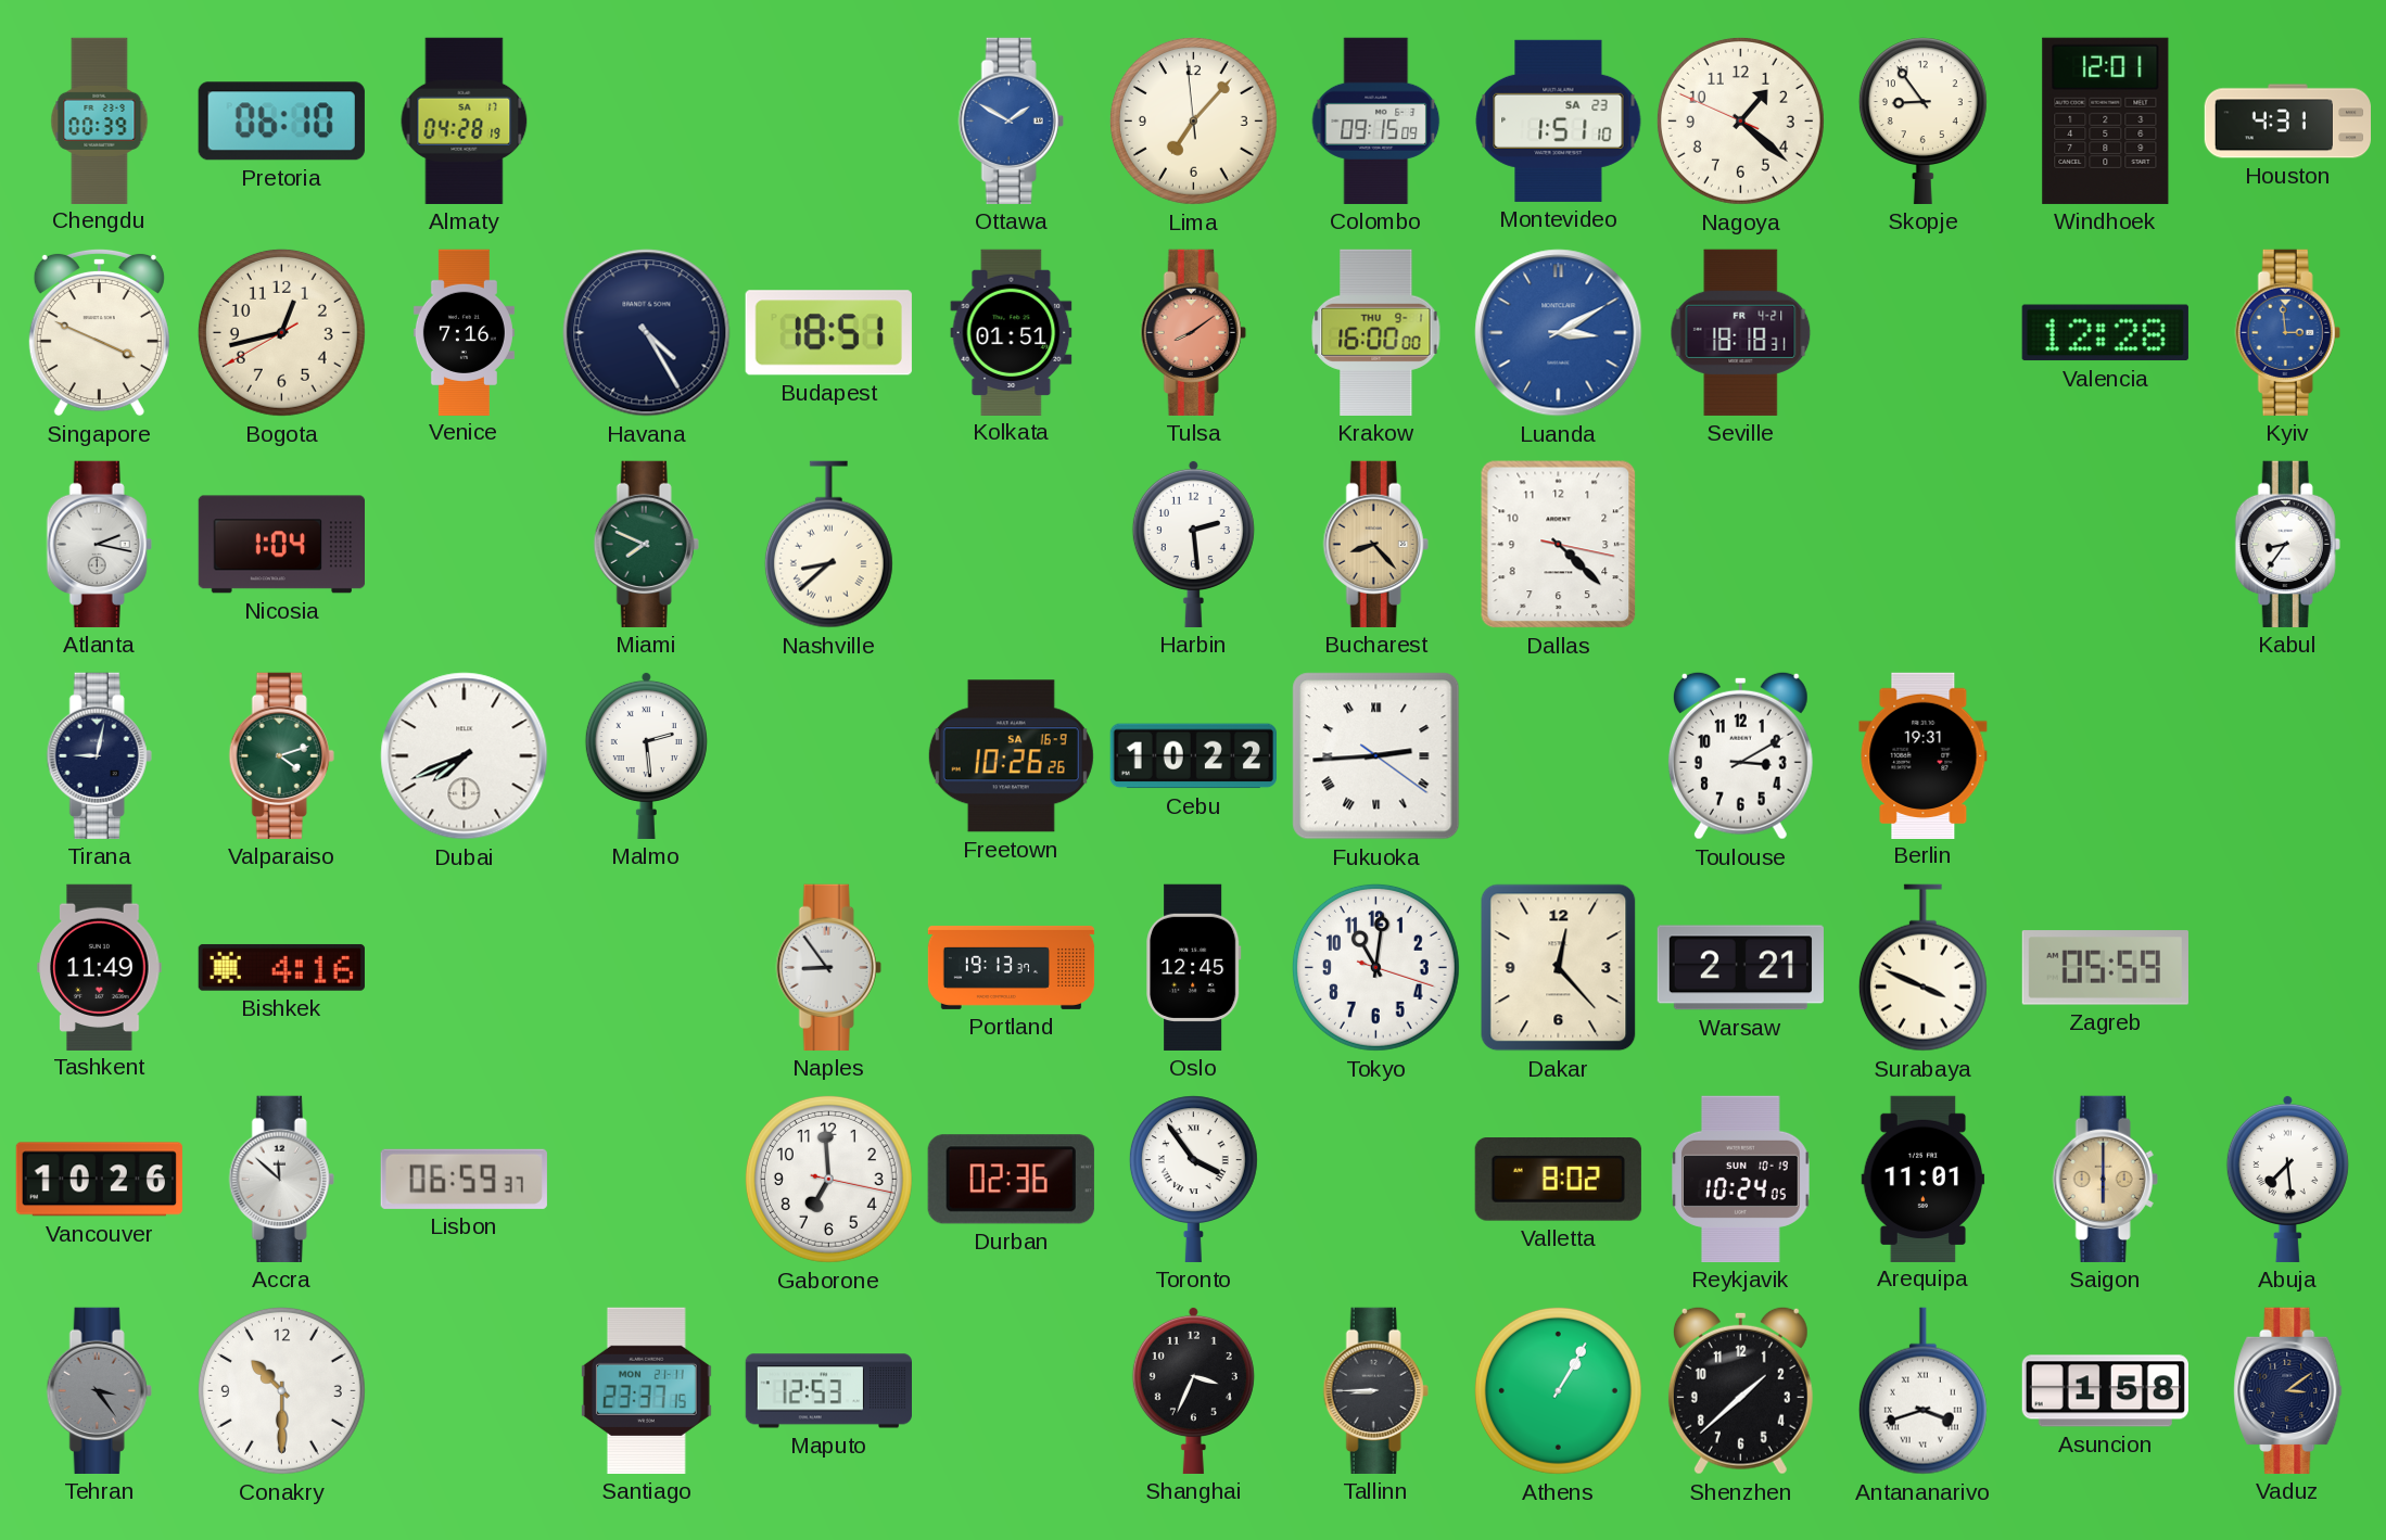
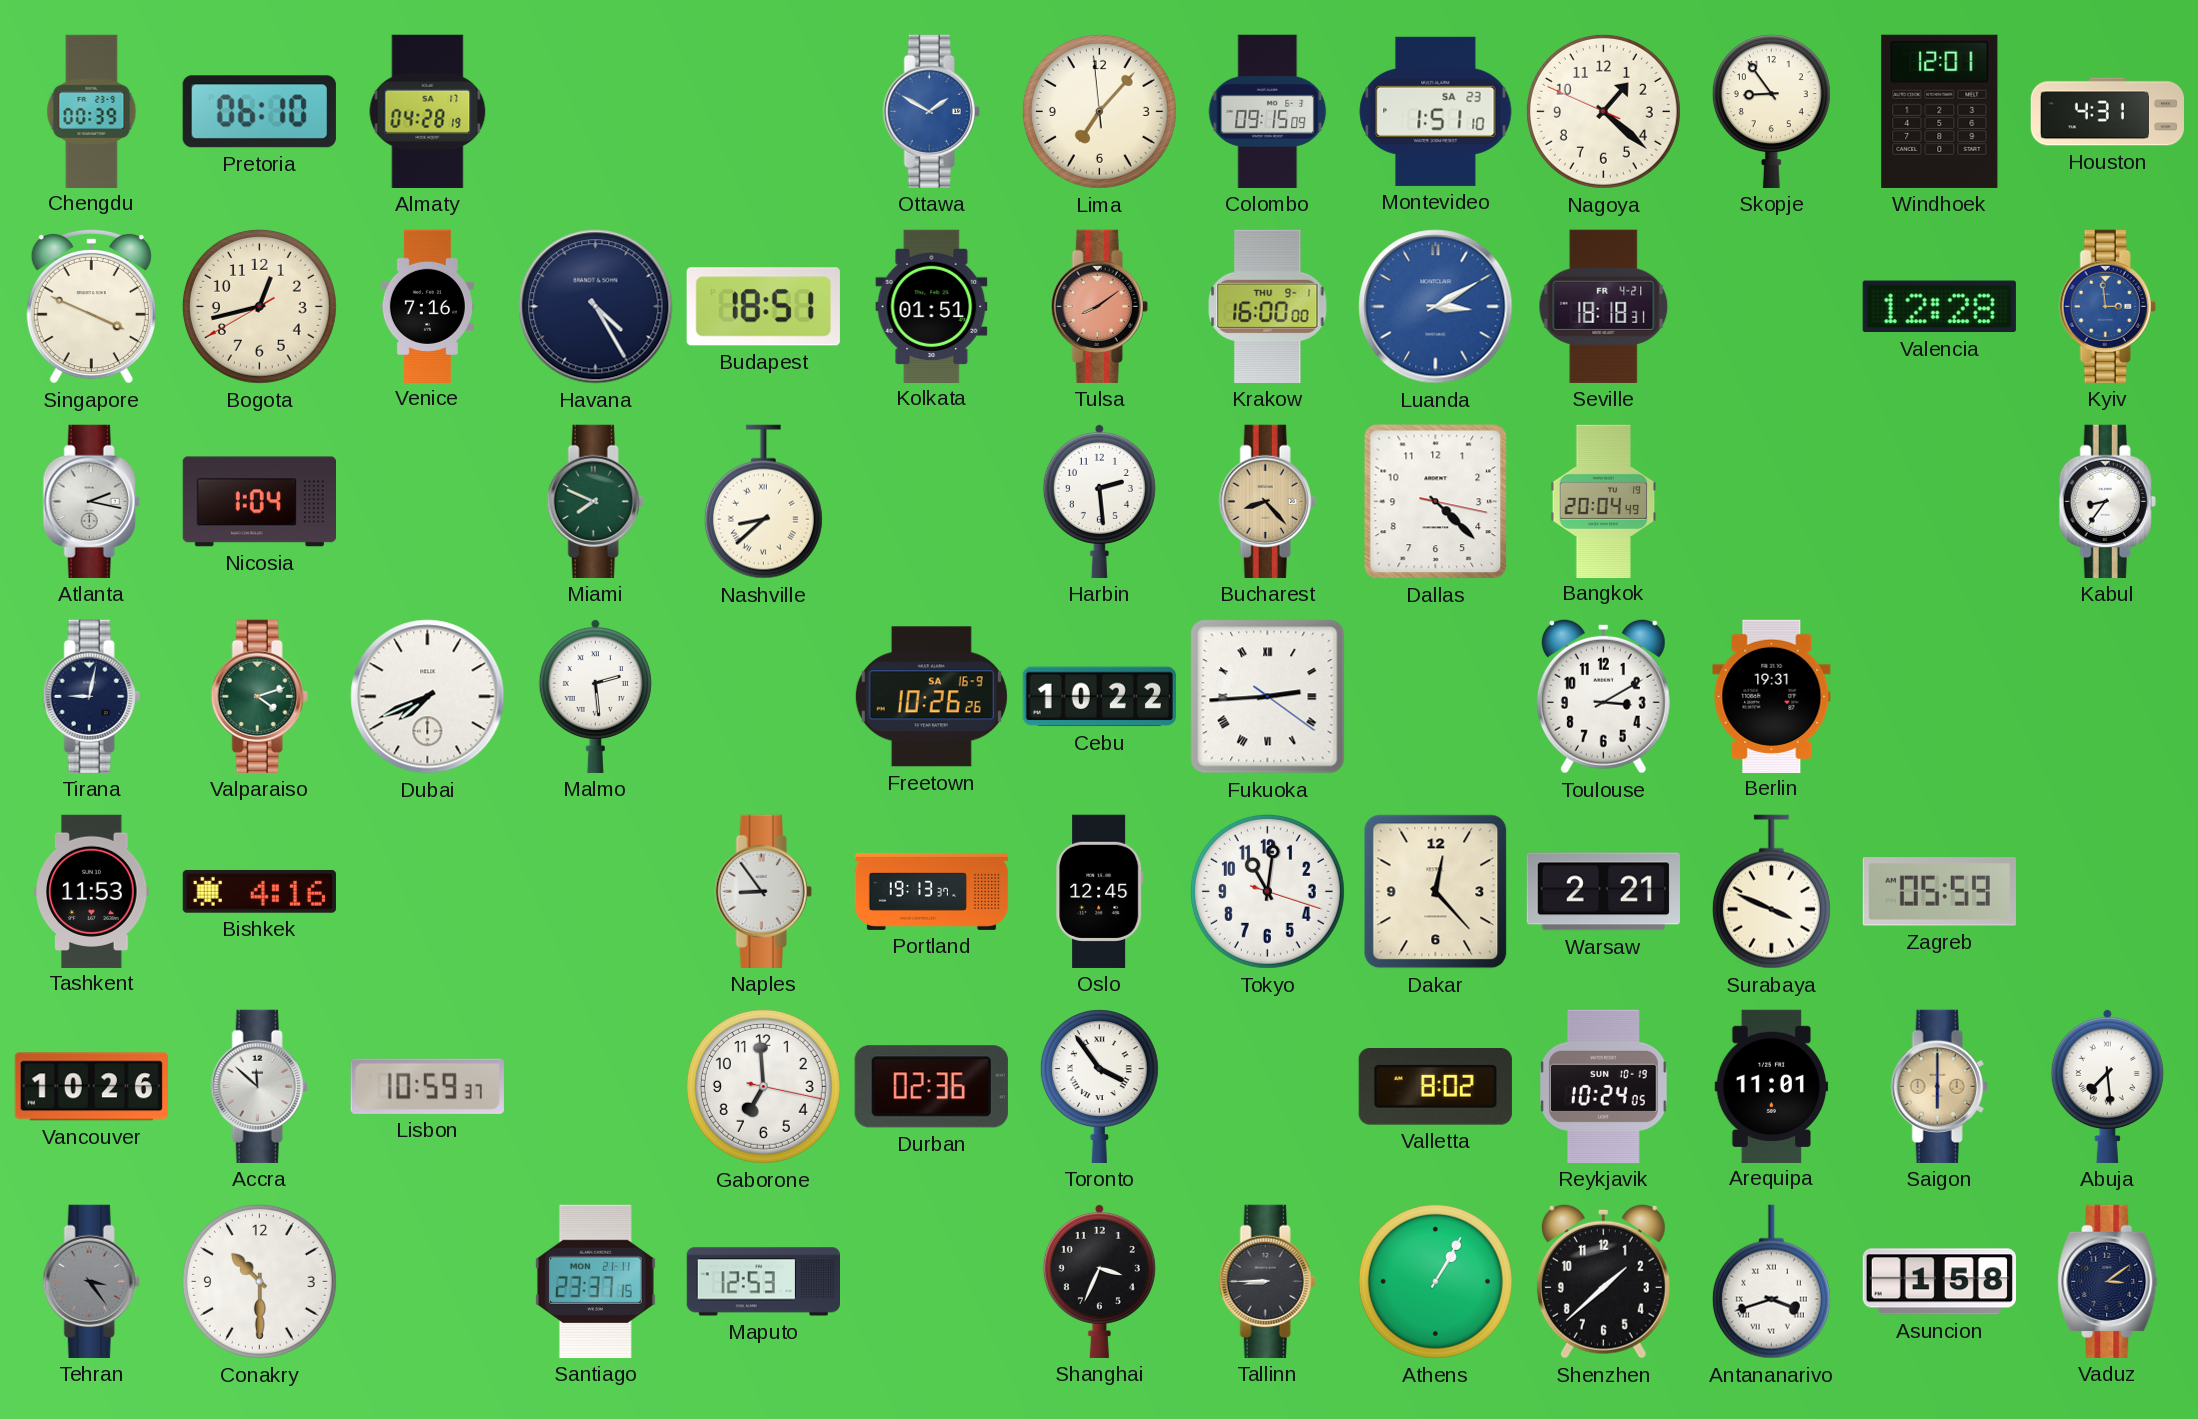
Bangkok: none -> 20:04 (1604, 501)
Tashkent: 11:49 -> 11:53 (92, 891)
Lisbon: 06:59 -> 10:59 (427, 1086)
